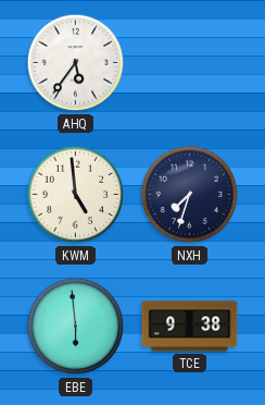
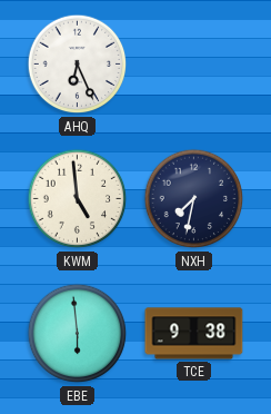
AHQ: 5:36 -> 6:26 (78, 65)
NXH: 7:33 -> 7:32 (194, 199)
